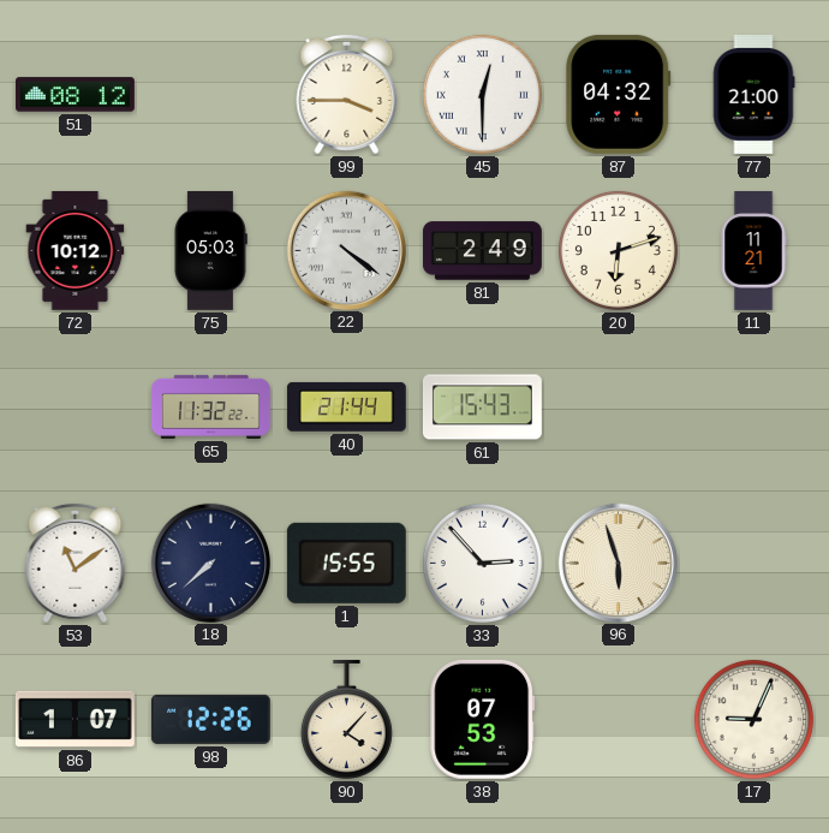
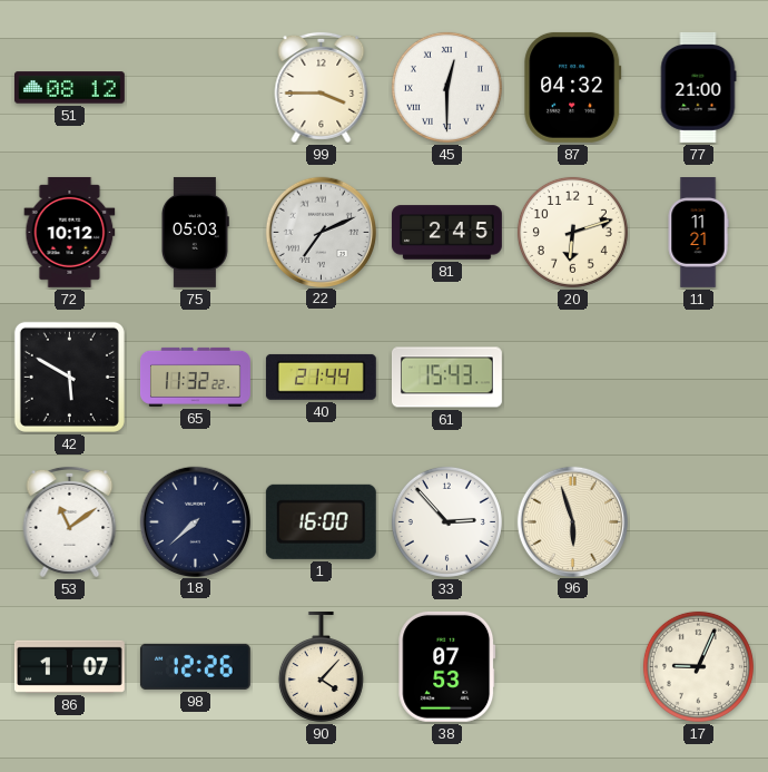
22: 4:21 -> 7:11 (321, 232)
81: 2:49 -> 2:45 (447, 233)
42: none -> 5:50 (69, 377)
1: 15:55 -> 16:00 (321, 521)
